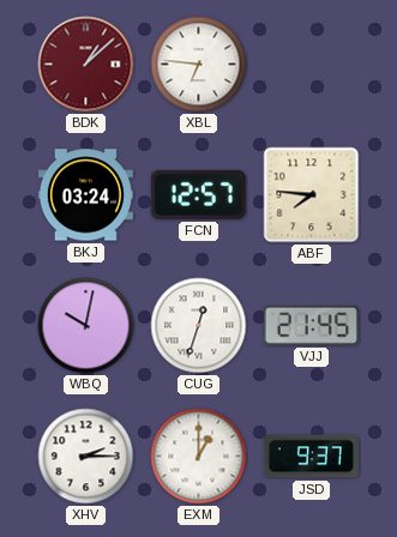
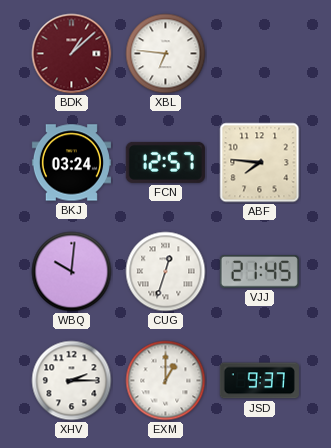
WBQ: 10:02 -> 10:01 (72, 272)
